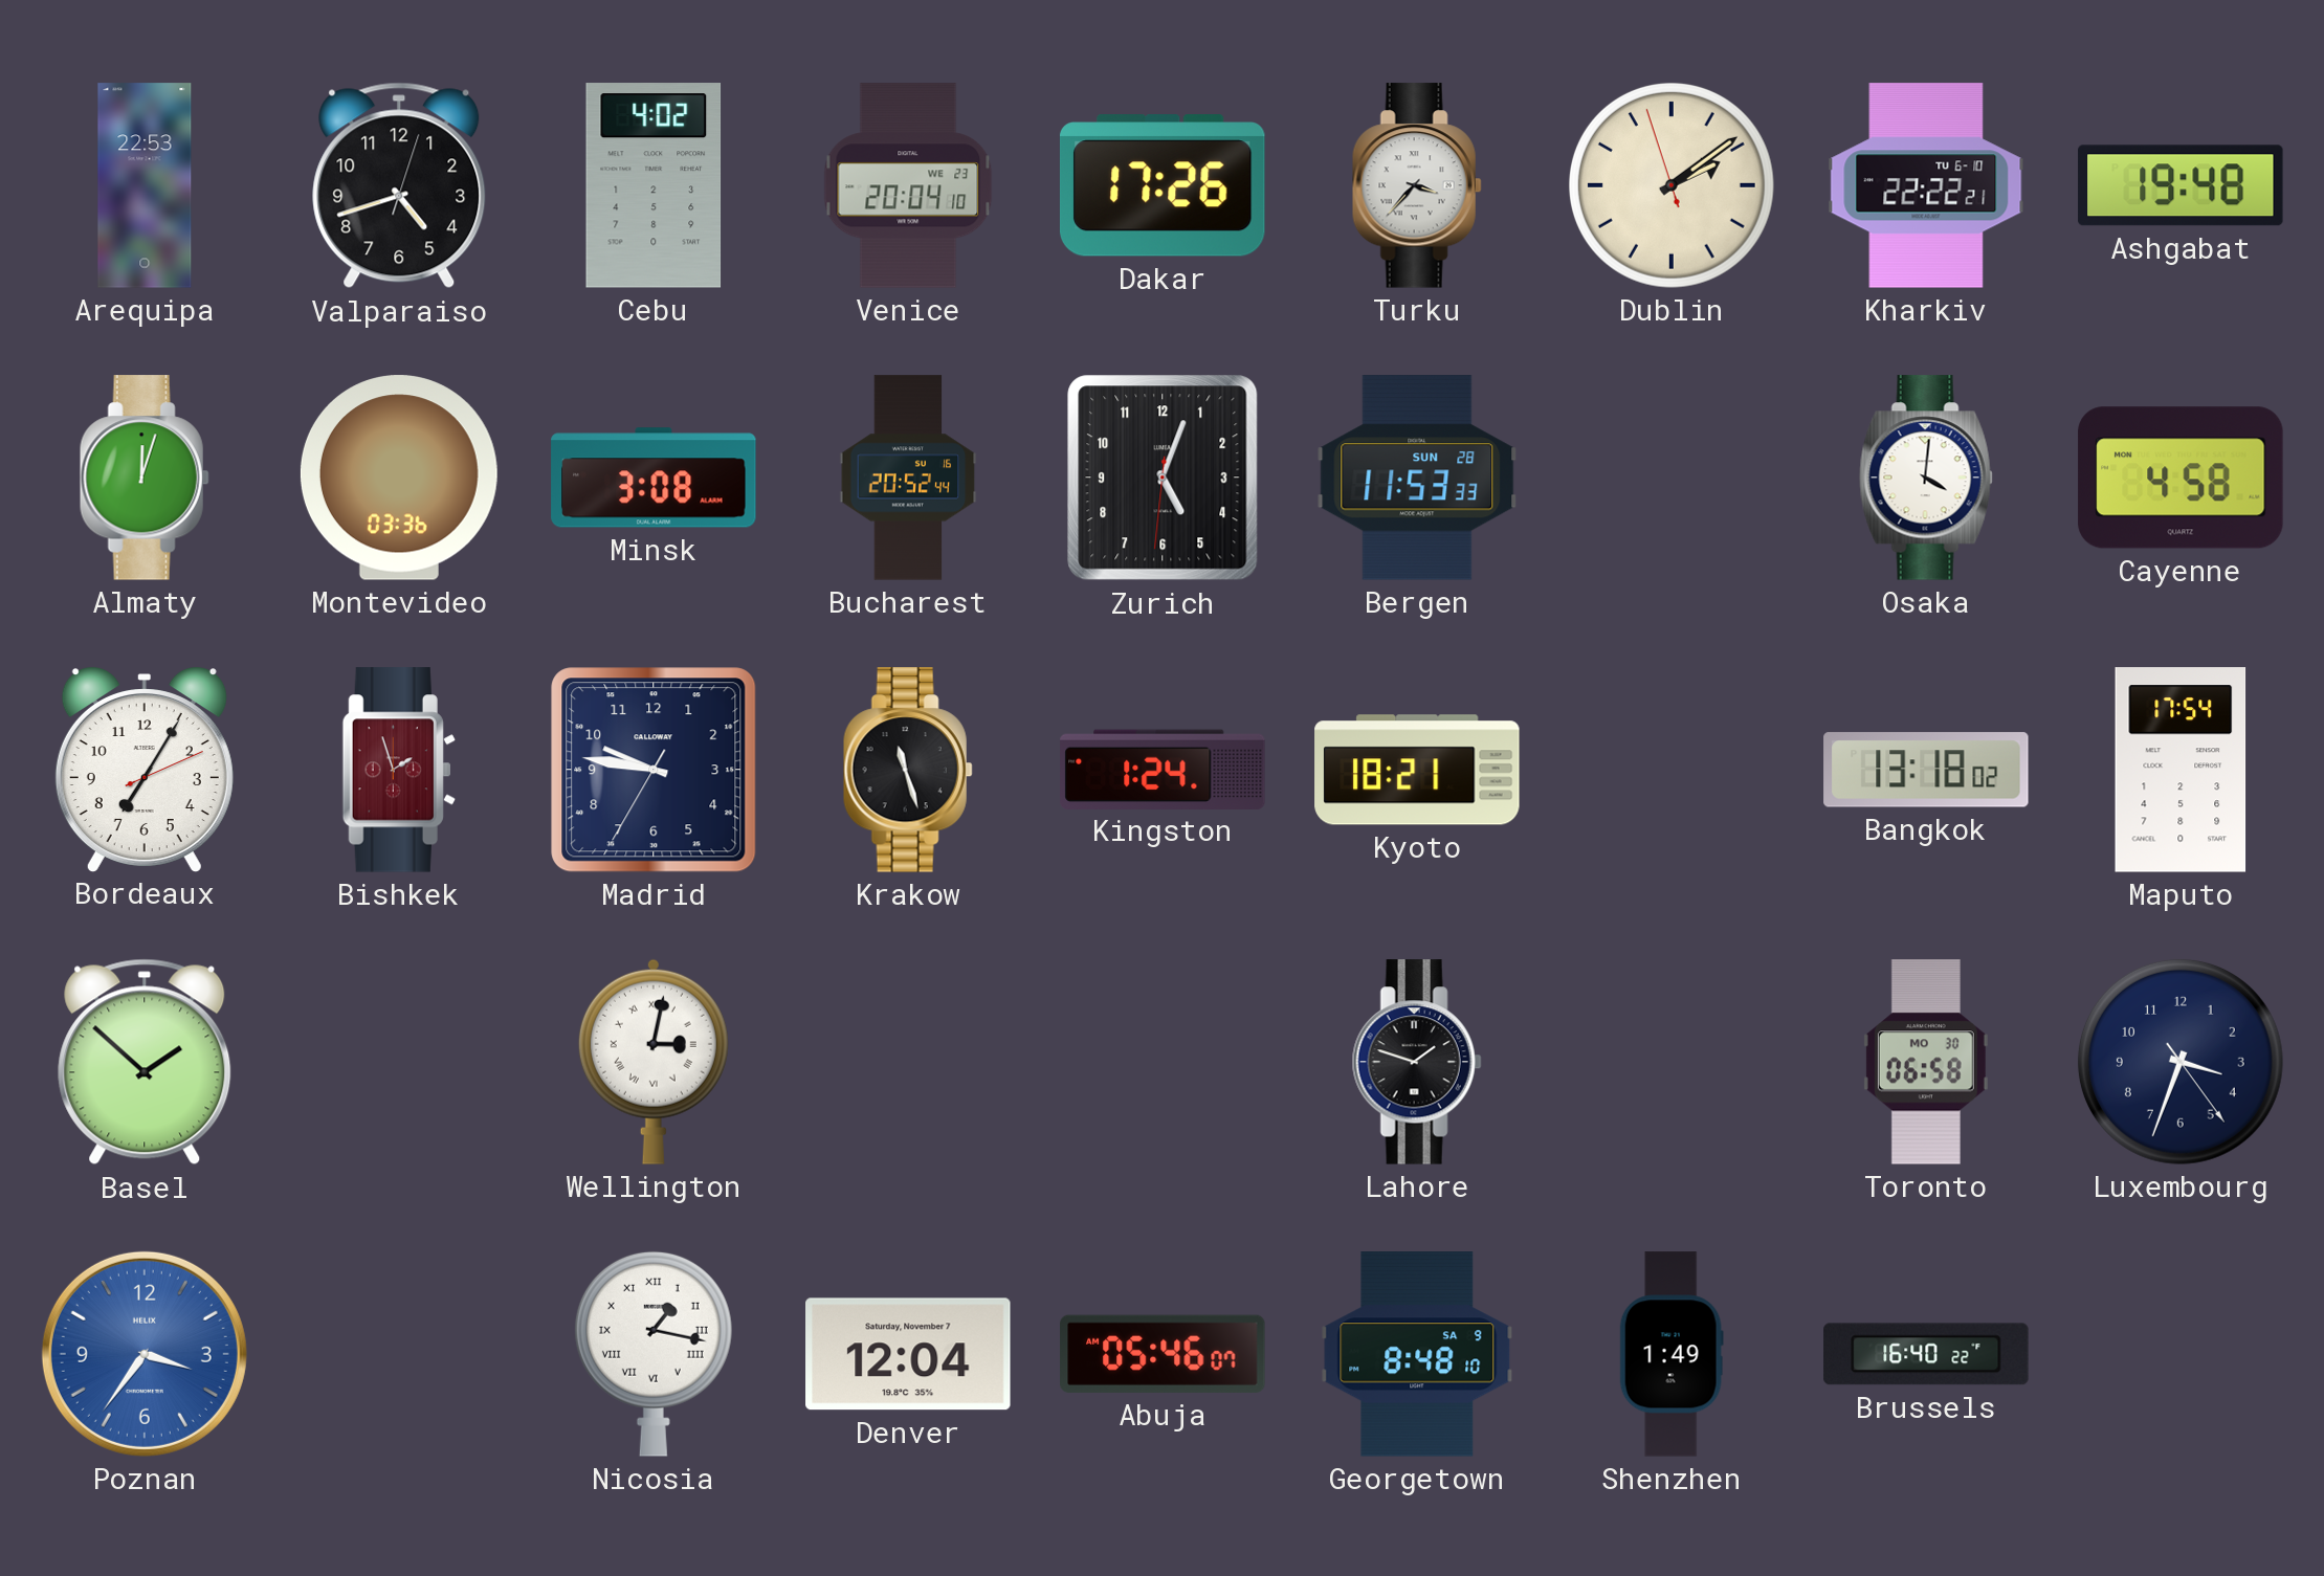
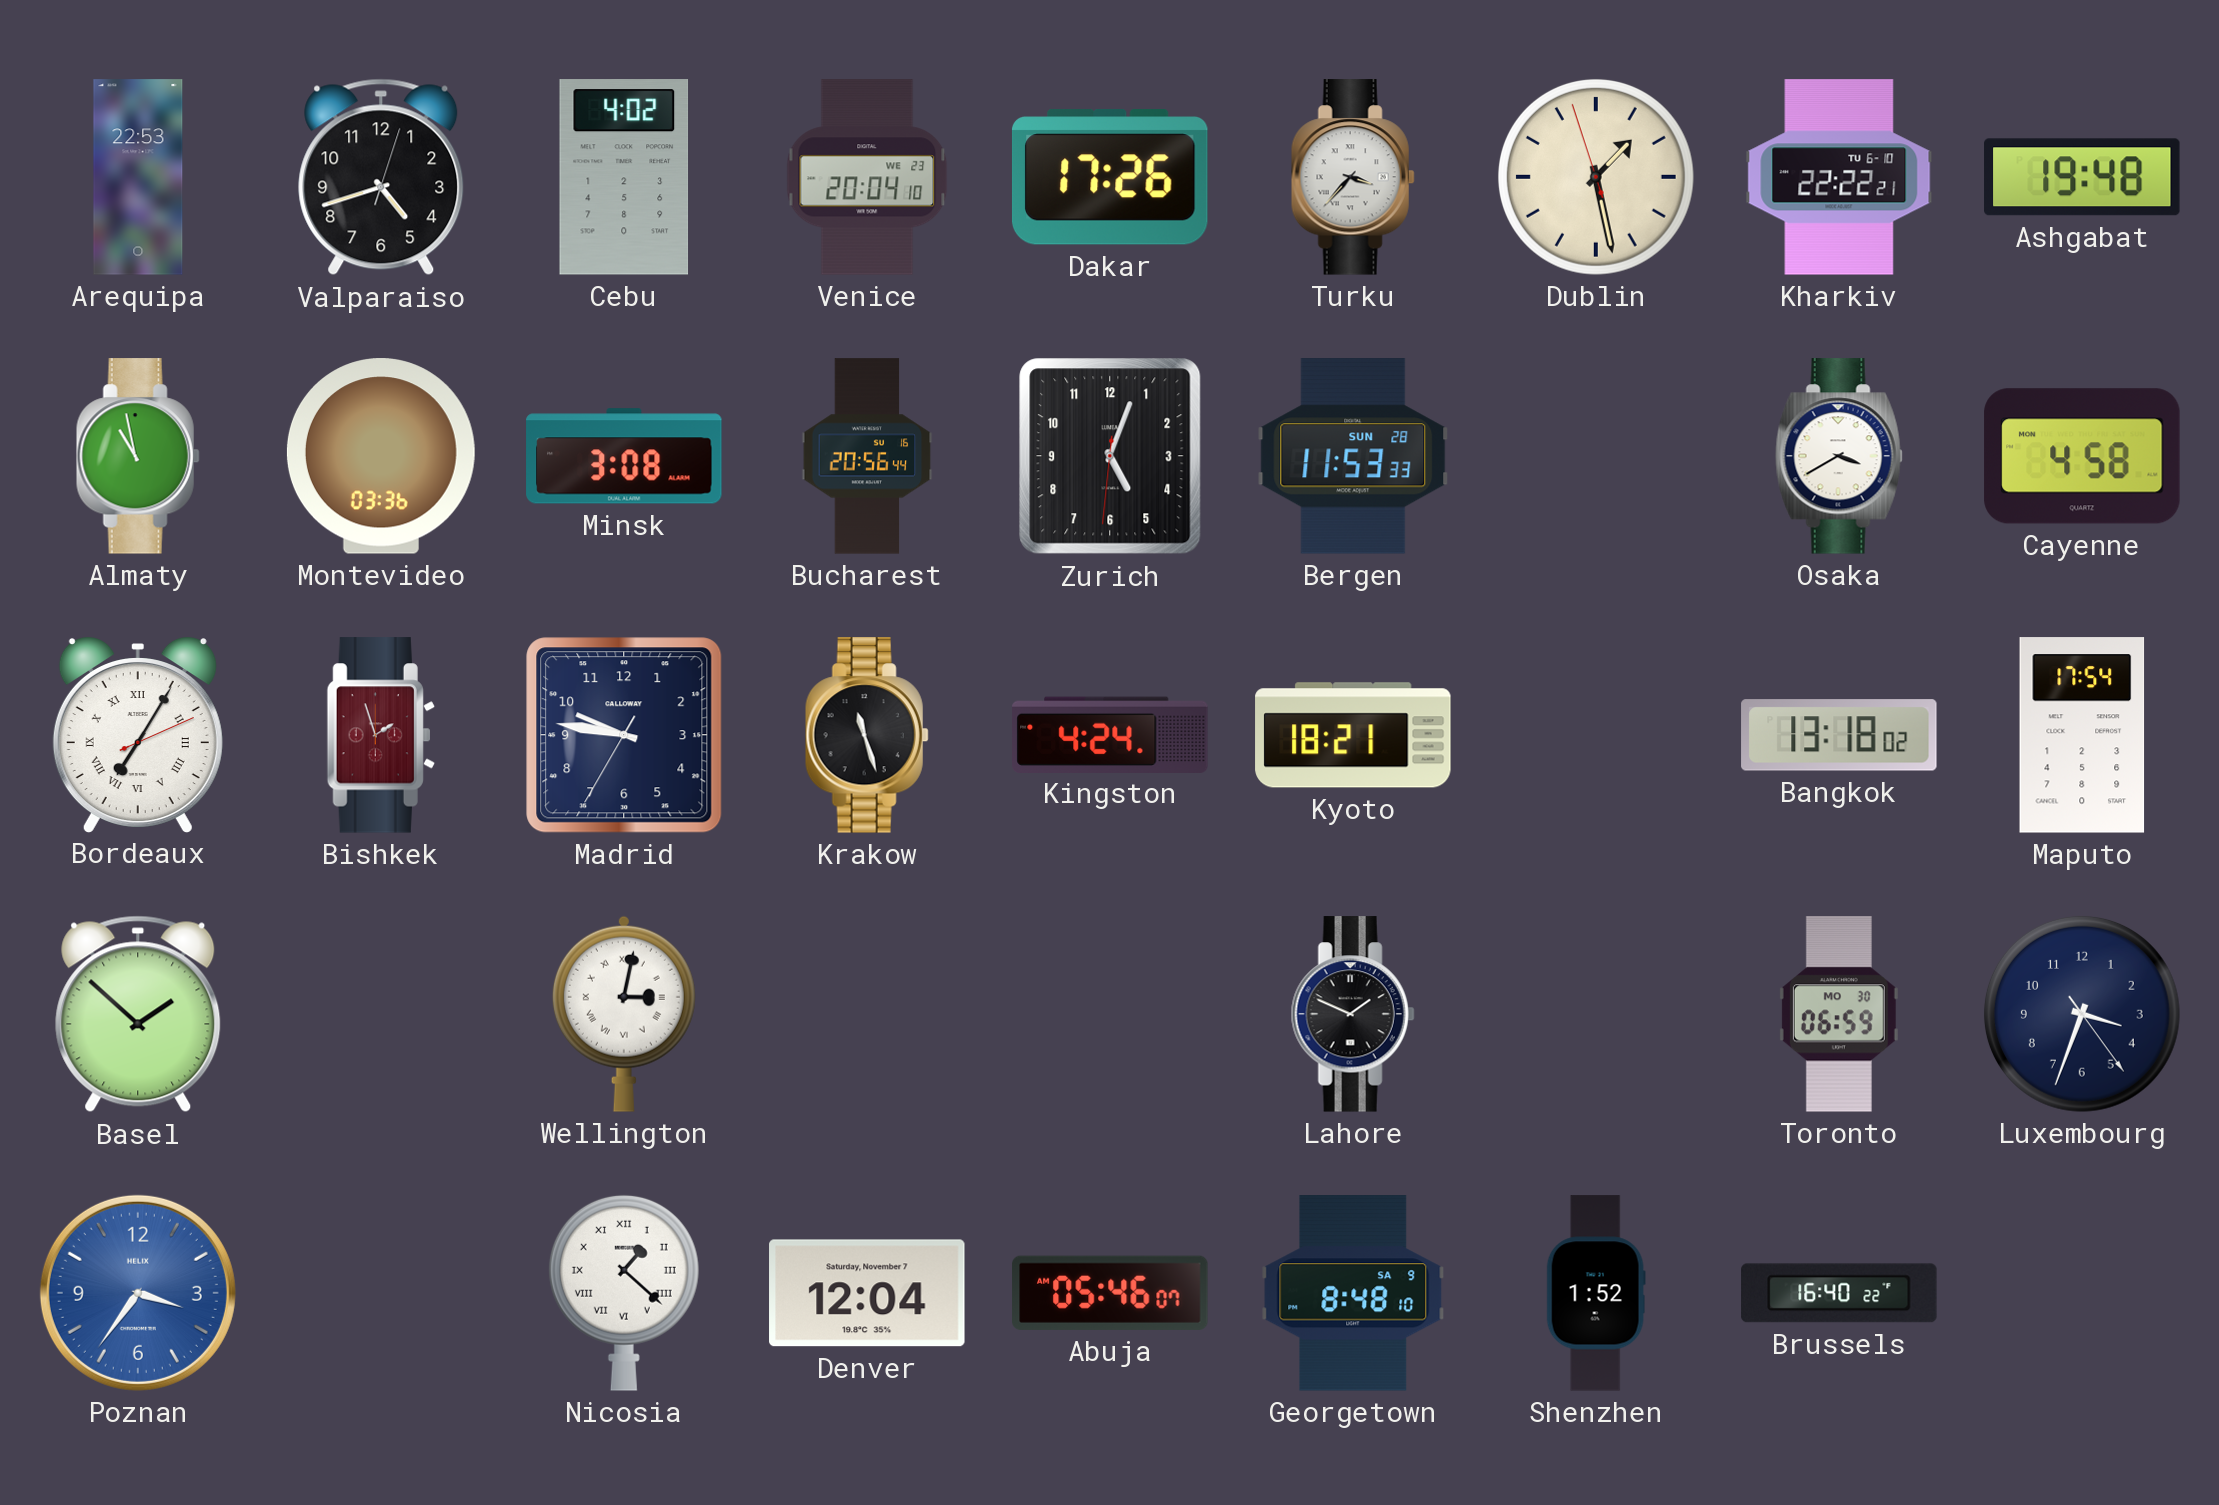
Dublin: 2:08 -> 1:27 (1596, 177)
Almaty: 12:03 -> 10:58 (138, 456)
Bucharest: 20:52 -> 20:56 (867, 456)
Osaka: 4:01 -> 3:40 (1839, 456)
Bordeaux numerals: Arabic -> Roman (138, 735)
Kingston: 1:24 -> 4:24 (1110, 734)
Lahore: 1:48 -> 1:49 (1353, 1014)
Toronto: 06:58 -> 06:59 (1839, 1014)
Nicosia: 1:17 -> 1:22 (624, 1293)
Shenzhen: 1:49 -> 1:52 (1596, 1293)
